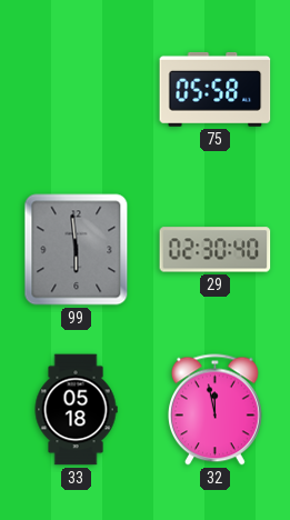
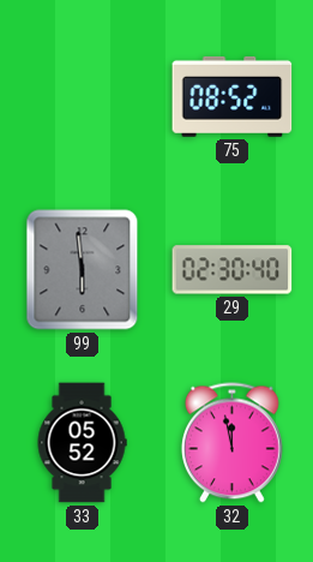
75: 05:58 -> 08:52 (233, 96)
33: 05:18 -> 05:52 (82, 443)
